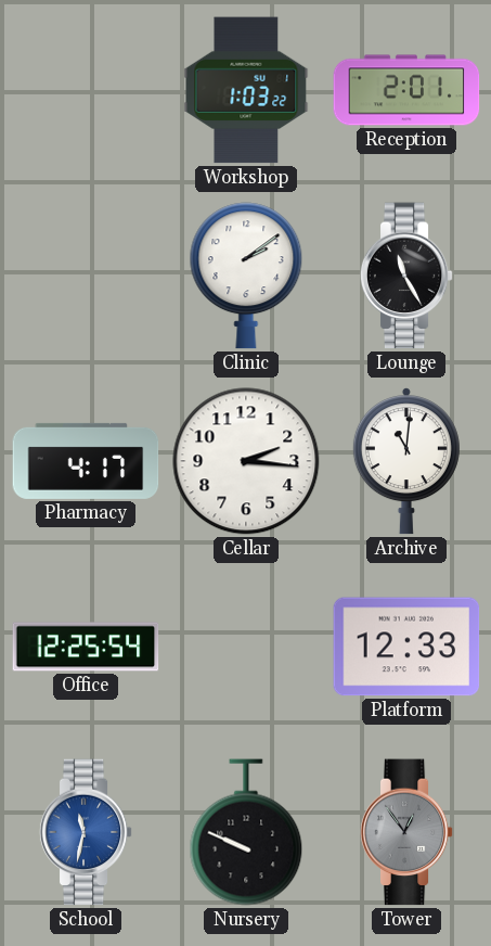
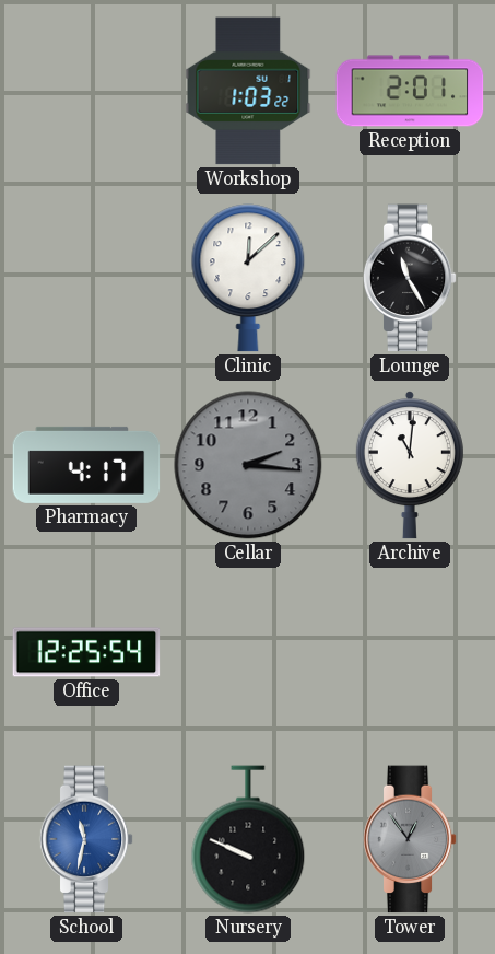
Clinic: 2:09 -> 12:08 (248, 278)
Cellar dial: white -> grey (248, 465)
Platform: 12:33 -> none (406, 647)
